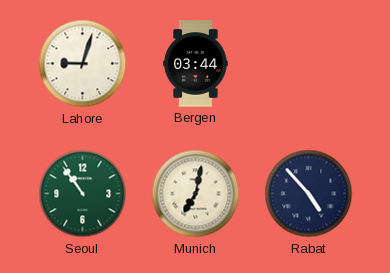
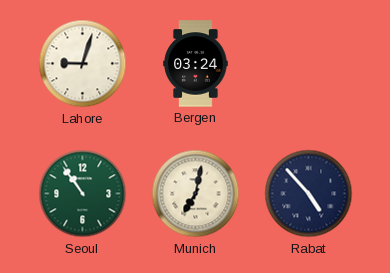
Bergen: 03:44 -> 03:24 (196, 64)
